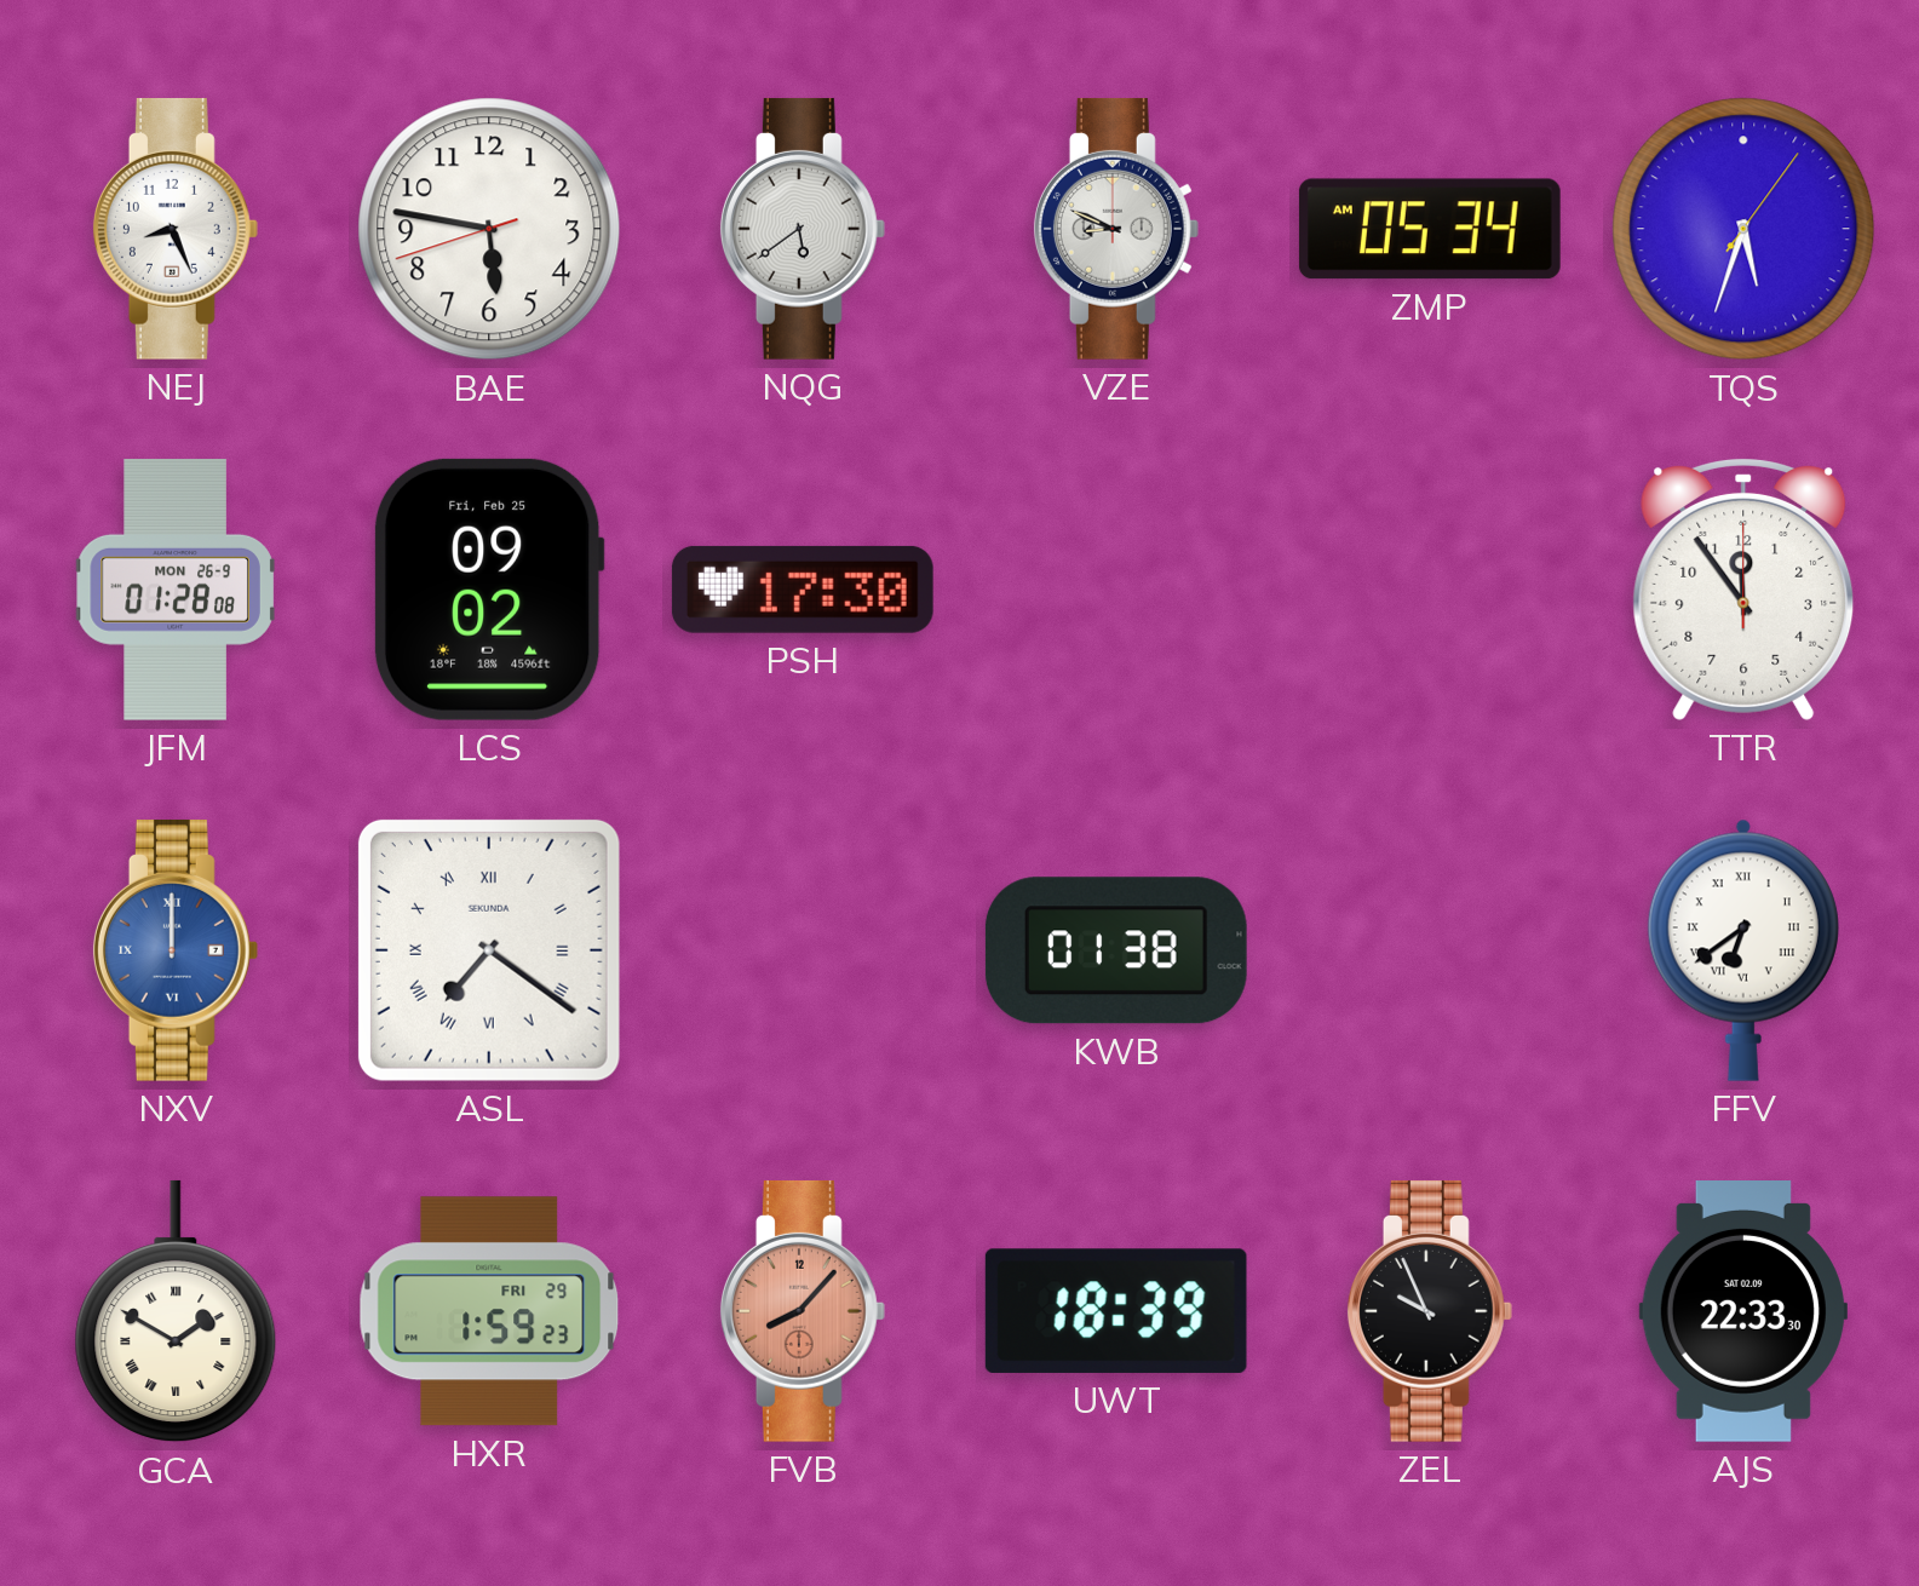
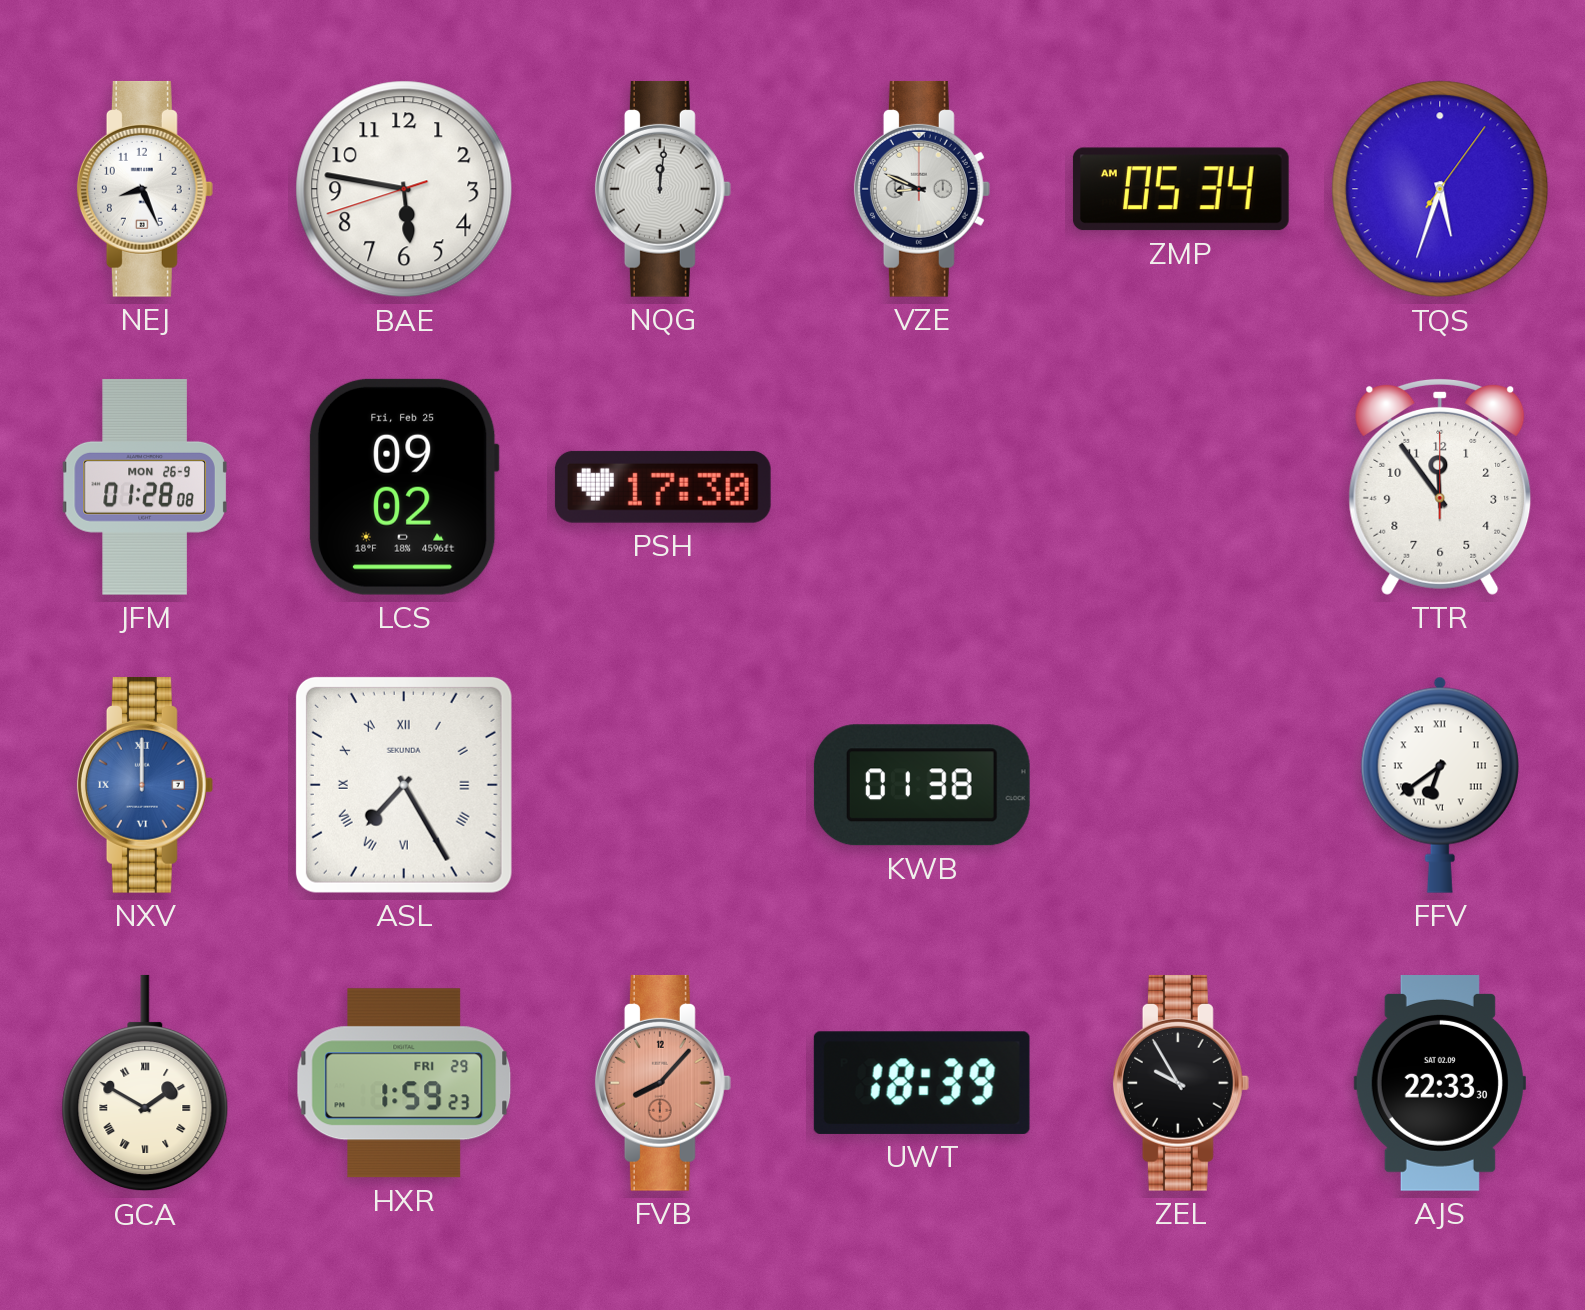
NQG: 5:39 -> 12:01 (663, 189)
ASL: 7:21 -> 7:25 (404, 785)
ZEL: 9:56 -> 9:55 (1181, 1083)
